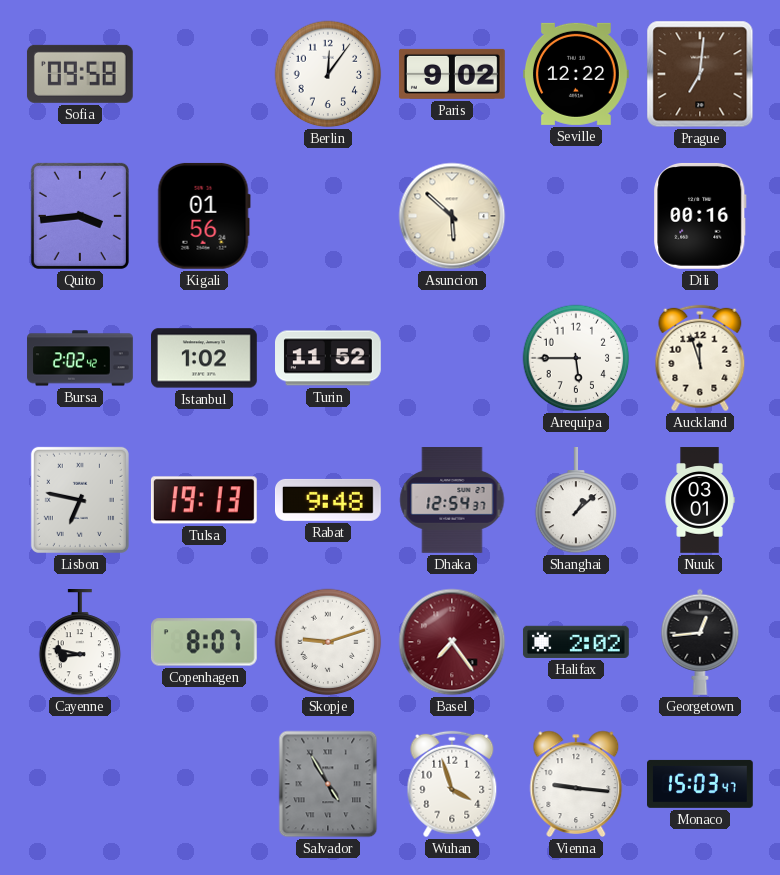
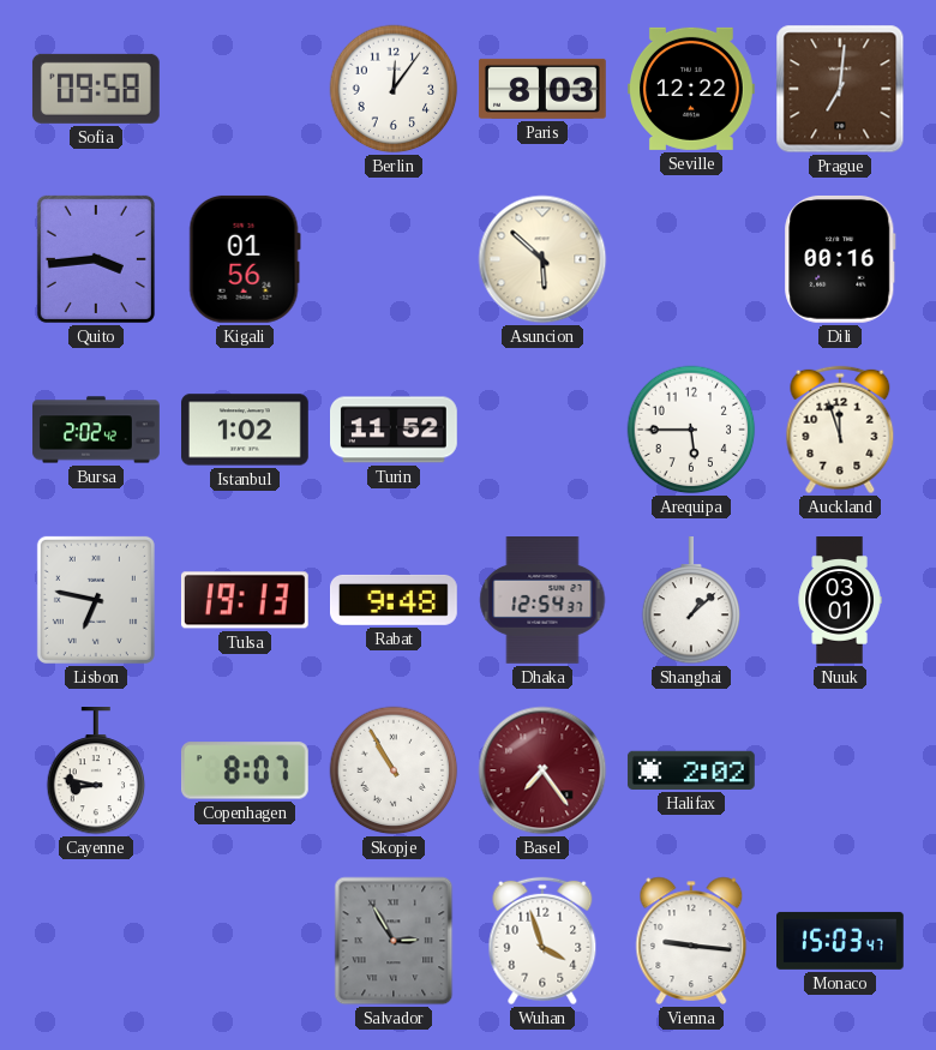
Paris: 9:02 -> 8:03 (542, 89)
Skopje: 9:12 -> 10:55 (394, 770)
Georgetown: 12:44 -> none (700, 642)
Salvador: 4:55 -> 2:55 (394, 941)
